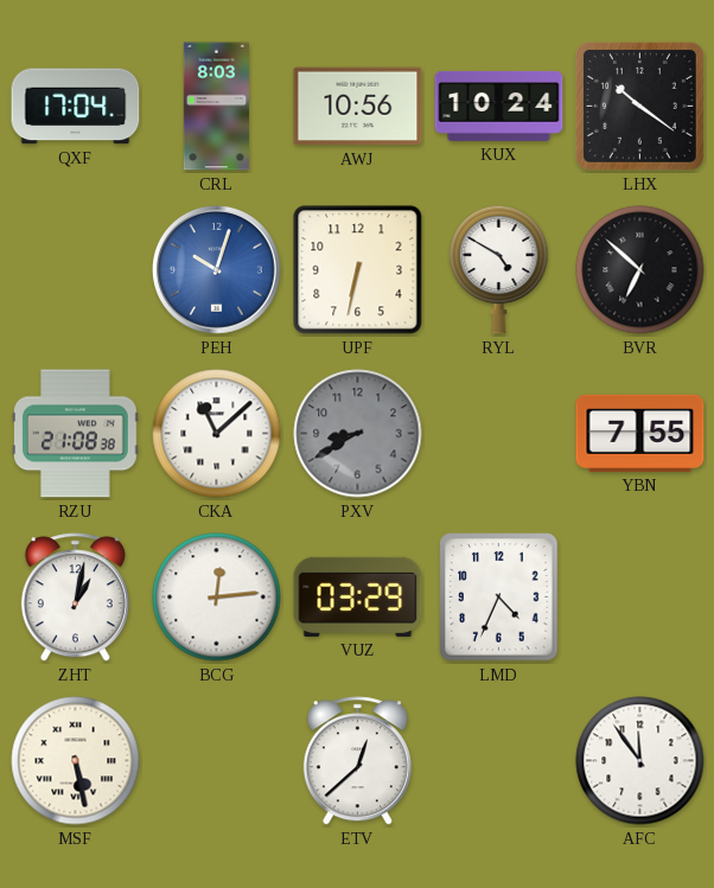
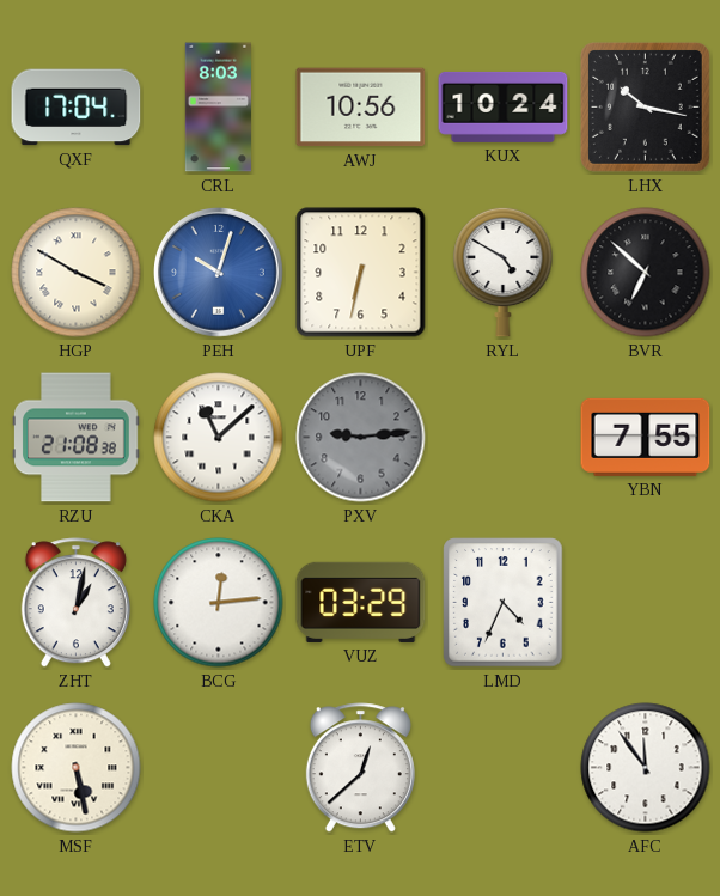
LHX: 10:21 -> 10:17 (645, 106)
HGP: none -> 3:50 (77, 273)
PXV: 8:40 -> 9:14 (361, 438)
